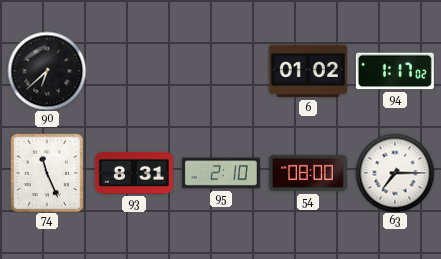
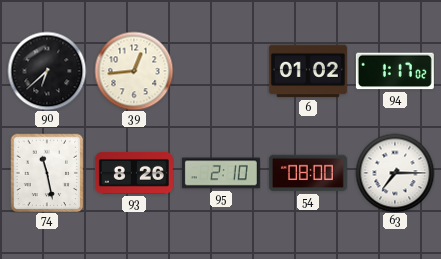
39: none -> 12:44 (134, 71)
74: 11:26 -> 11:28 (47, 173)
93: 8:31 -> 8:26 (134, 173)
